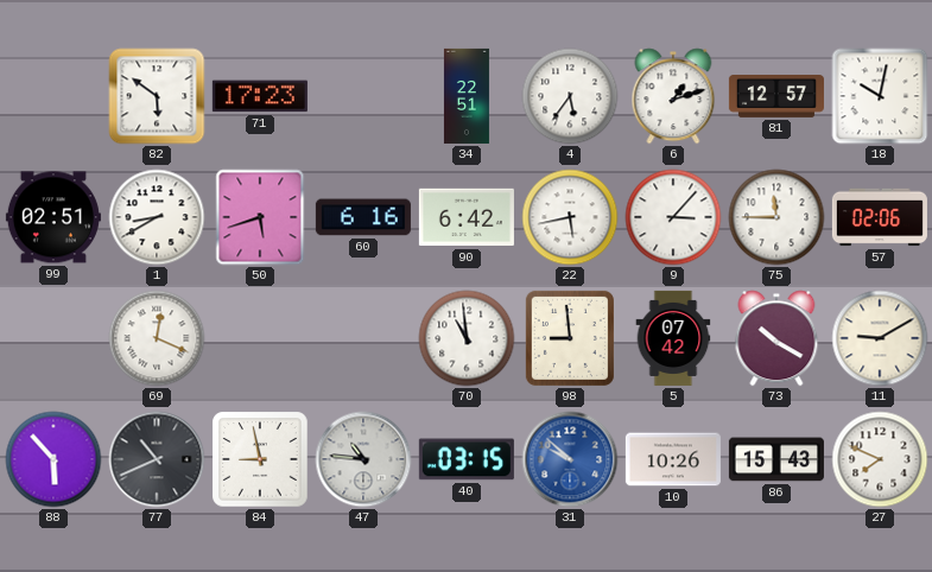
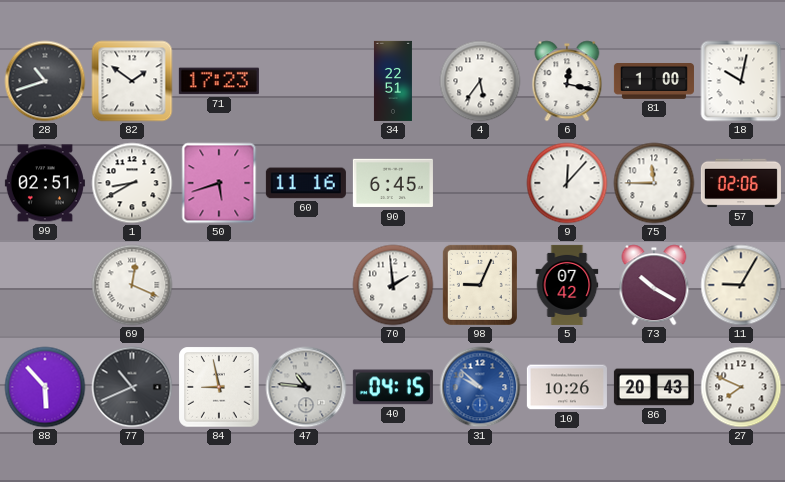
28: none -> 10:42 (45, 81)
82: 5:51 -> 1:51 (132, 81)
6: 1:12 -> 12:17 (567, 81)
81: 12:57 -> 1:00 (654, 82)
60: 6:16 -> 11:16 (306, 183)
90: 6:42 -> 6:45 (393, 183)
22: 5:43 -> none (570, 217)
9: 3:07 -> 12:07 (567, 183)
70: 10:59 -> 1:59 (393, 285)
98: 8:59 -> 9:04 (480, 285)
11: 9:10 -> 9:05 (741, 285)
40: 03:15 -> 04:15 (393, 387)
86: 15:43 -> 20:43 (654, 387)
